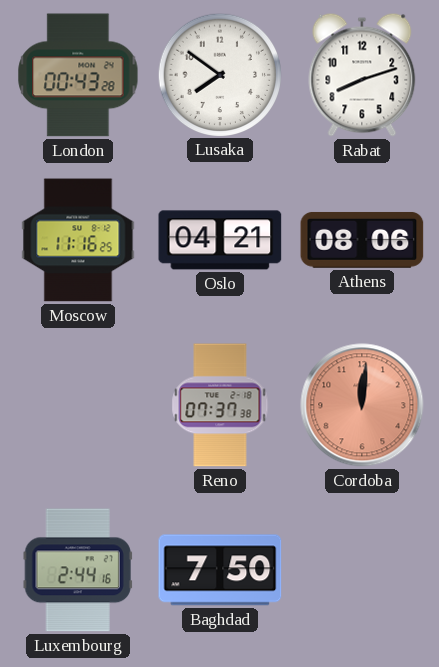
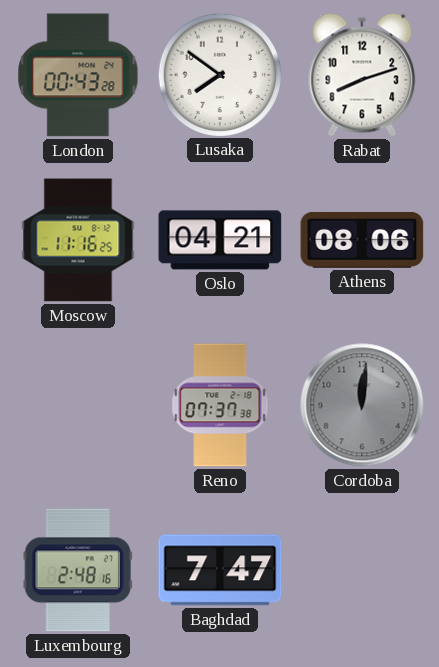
Cordoba dial: salmon -> grey (362, 405)
Luxembourg: 2:44 -> 2:48 (78, 570)
Baghdad: 7:50 -> 7:47 (220, 570)
